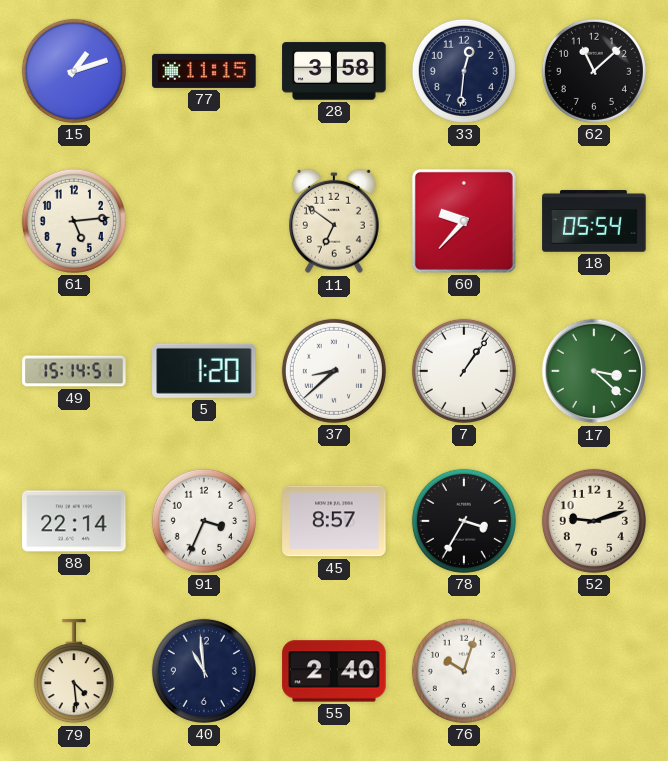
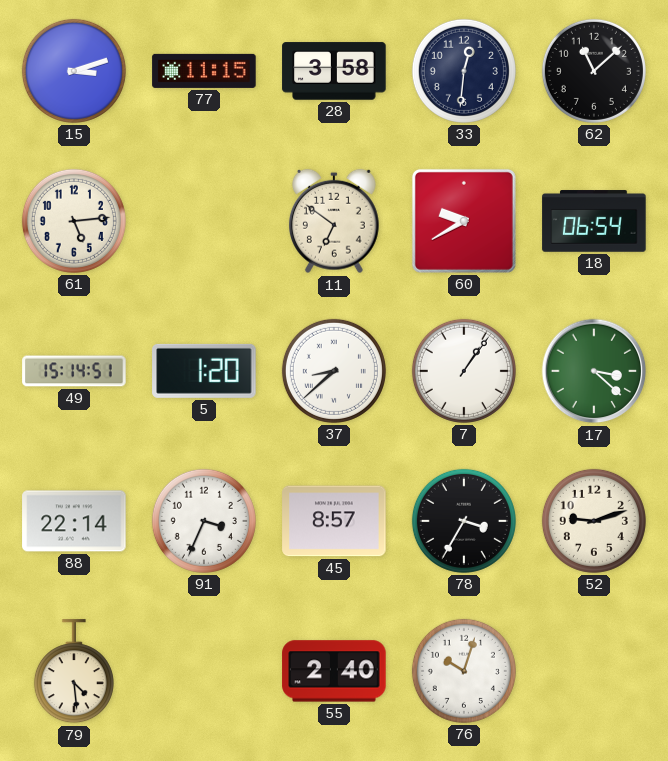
15: 1:12 -> 3:12 (74, 71)
60: 9:37 -> 9:40 (464, 221)
18: 05:54 -> 06:54 (594, 221)
40: 10:59 -> none (204, 671)
